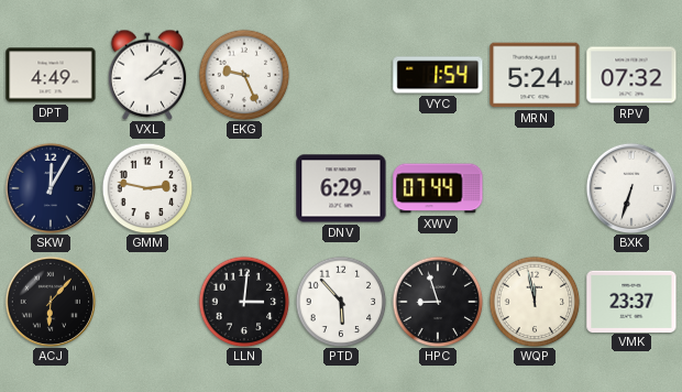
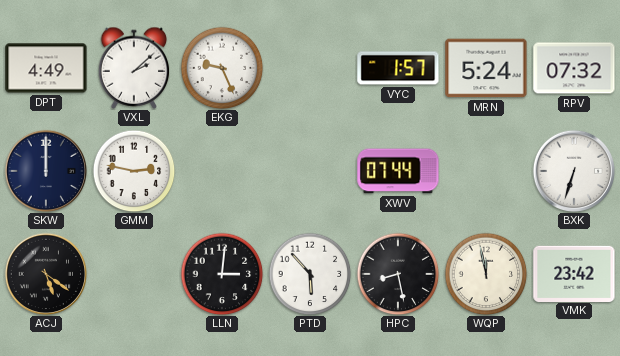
VYC: 1:54 -> 1:57 (398, 68)
SKW: 12:05 -> 12:00 (45, 170)
DNV: 6:29 -> none (341, 188)
ACJ: 6:07 -> 5:21 (45, 273)
HPC: 8:57 -> 8:28 (398, 274)
VMK: 23:37 -> 23:42 (574, 273)
